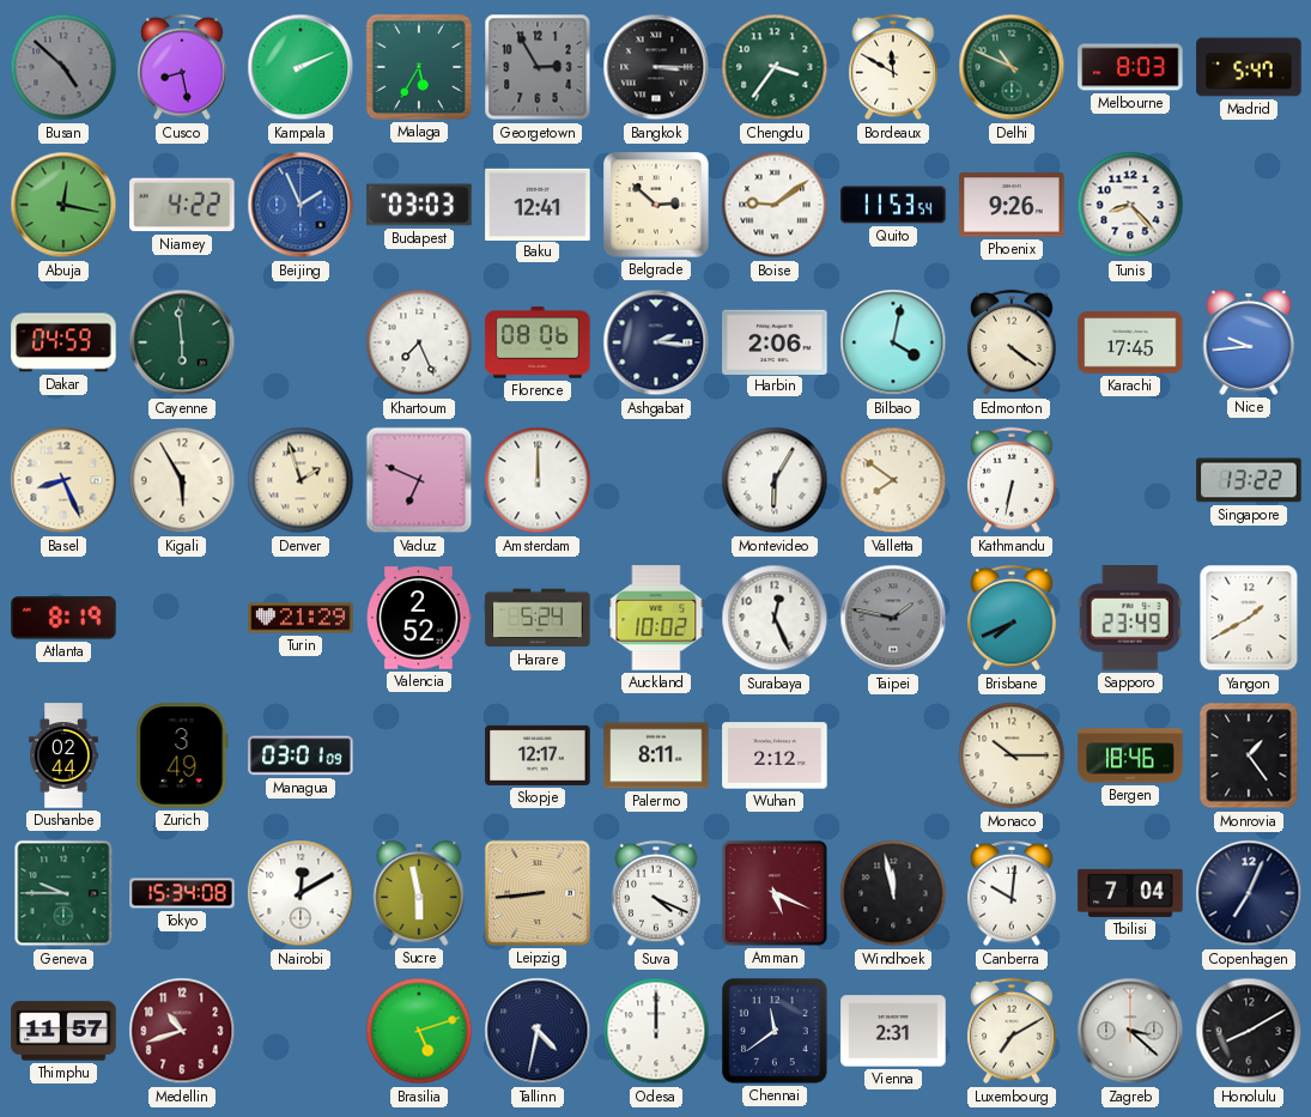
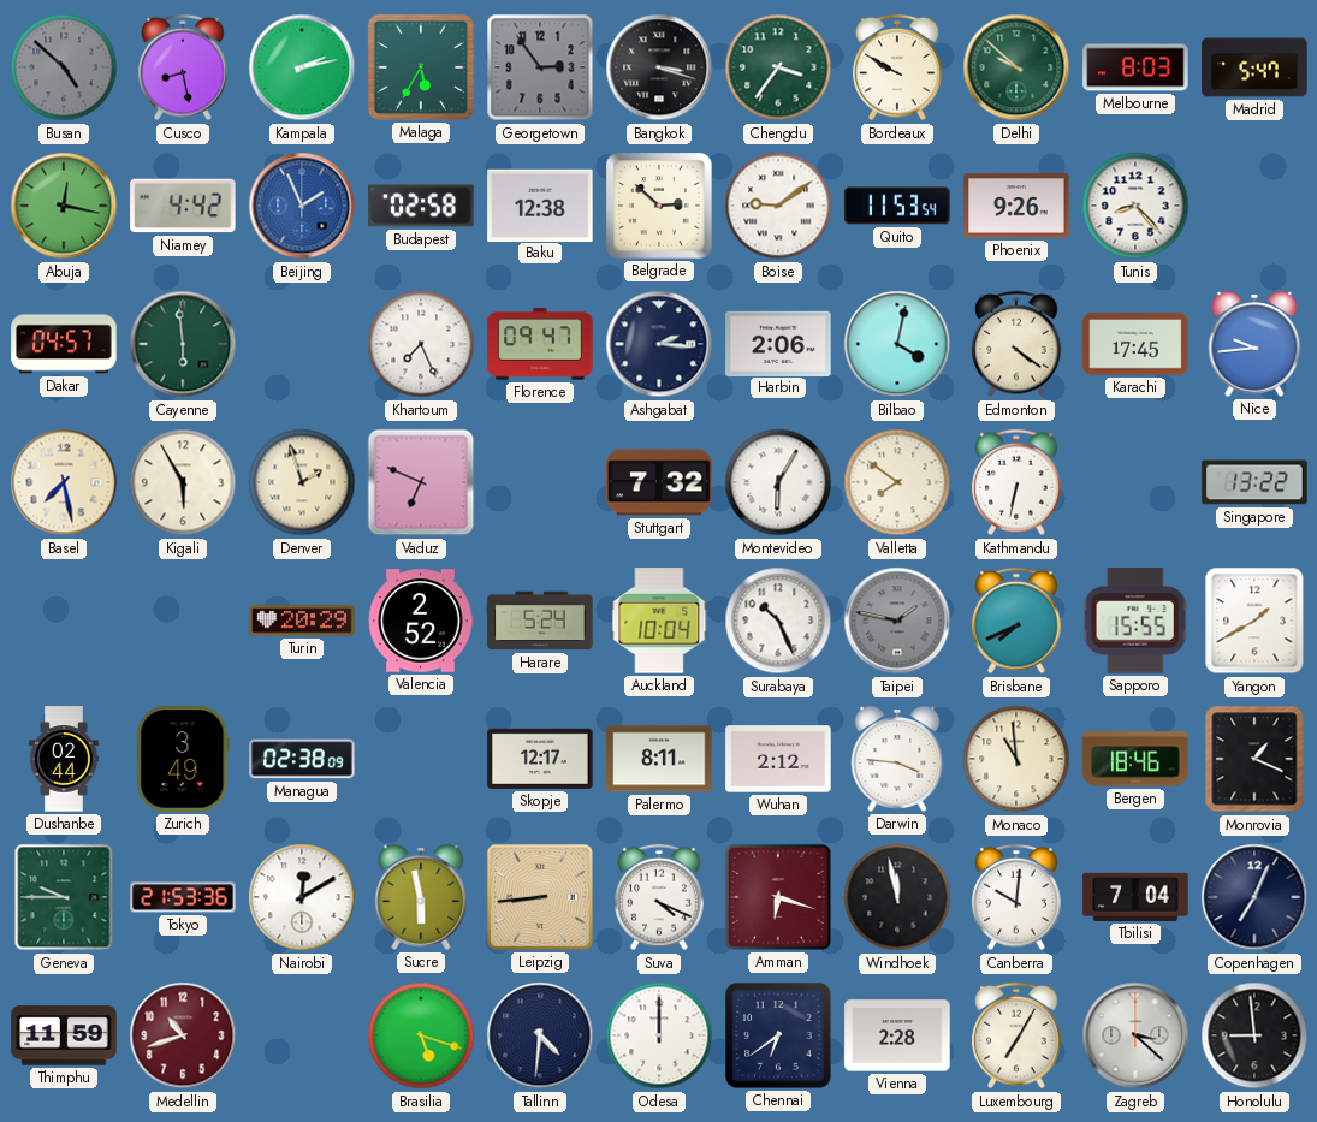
Kampala: 2:11 -> 2:13 (302, 67)
Georgetown: 2:55 -> 2:54 (540, 67)
Bangkok: 3:15 -> 3:18 (659, 67)
Bordeaux: 11:50 -> 9:50 (897, 67)
Delhi: 10:49 -> 9:52 (1016, 67)
Niamey: 4:22 -> 4:42 (183, 206)
Budapest: 03:03 -> 02:58 (421, 206)
Baku: 12:41 -> 12:38 (540, 204)
Dakar: 04:59 -> 04:57 (64, 344)
Florence: 08:06 -> 09:47 (540, 344)
Basel: 8:26 -> 7:28 (64, 482)
Amsterdam: 12:00 -> none (538, 480)
Stuttgart: none -> 7:32 (659, 482)
Atlanta: 8:19 -> none (63, 618)
Turin: 21:29 -> 20:29 (302, 621)
Auckland: 10:02 -> 10:04 (659, 621)
Surabaya: 12:26 -> 10:26 (778, 621)
Sapporo: 23:49 -> 15:55 (1135, 621)
Managua: 03:01 -> 02:38 (302, 759)
Darwin: none -> 3:46 (897, 759)
Monaco: 10:15 -> 10:59 (1016, 759)
Monrovia: 1:24 -> 1:19 (1254, 759)
Tokyo: 15:34 -> 21:53 (183, 897)
Amman: 5:19 -> 6:18 (778, 897)
Thimphu: 11:57 -> 11:59 (64, 1035)
Brasilia: 5:12 -> 5:18 (421, 1035)
Tallinn: 4:32 -> 4:31 (540, 1035)
Chennai: 11:39 -> 6:39 (778, 1035)
Vienna: 2:31 -> 2:28 (897, 1035)
Luxembourg: 7:10 -> 7:05 (1016, 1035)
Honolulu: 8:10 -> 8:59 (1254, 1035)
